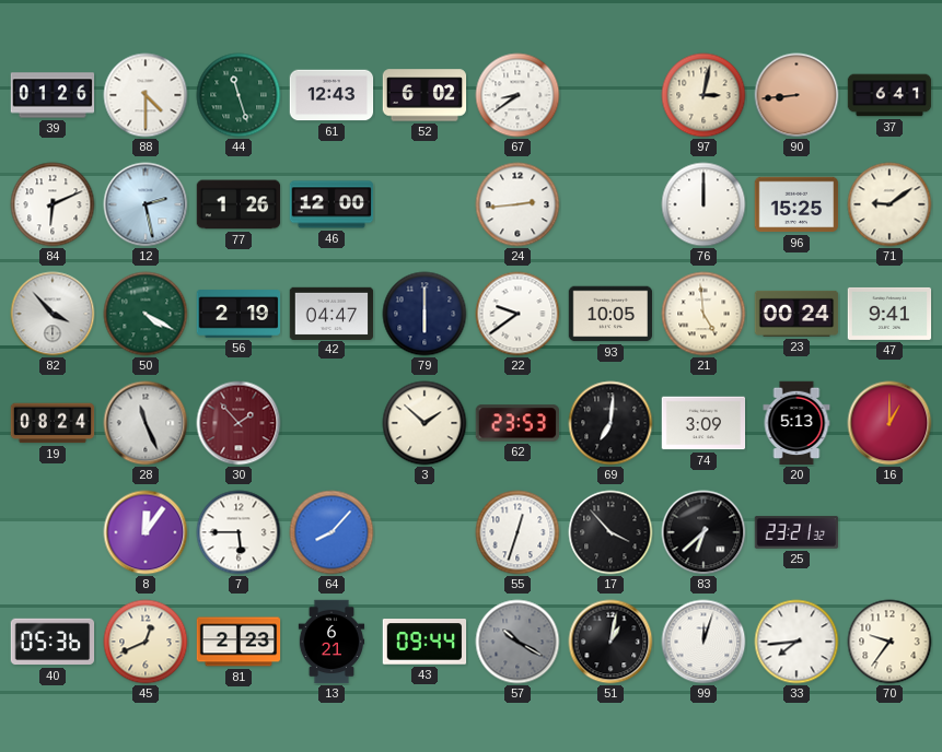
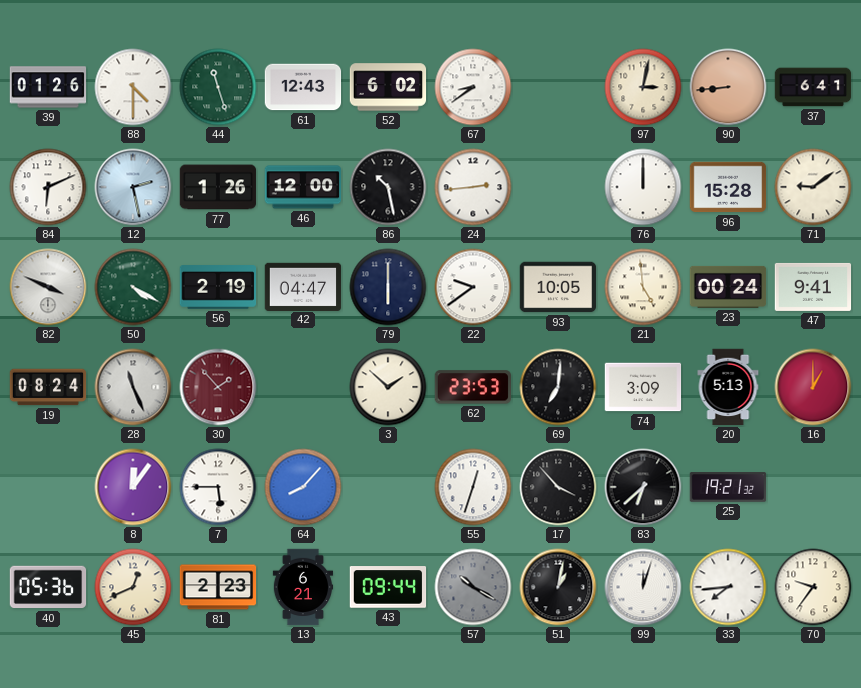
86: none -> 10:28 (388, 187)
96: 15:25 -> 15:28 (728, 187)
82: 3:53 -> 3:49 (48, 287)
25: 23:21 -> 19:21 (728, 487)
